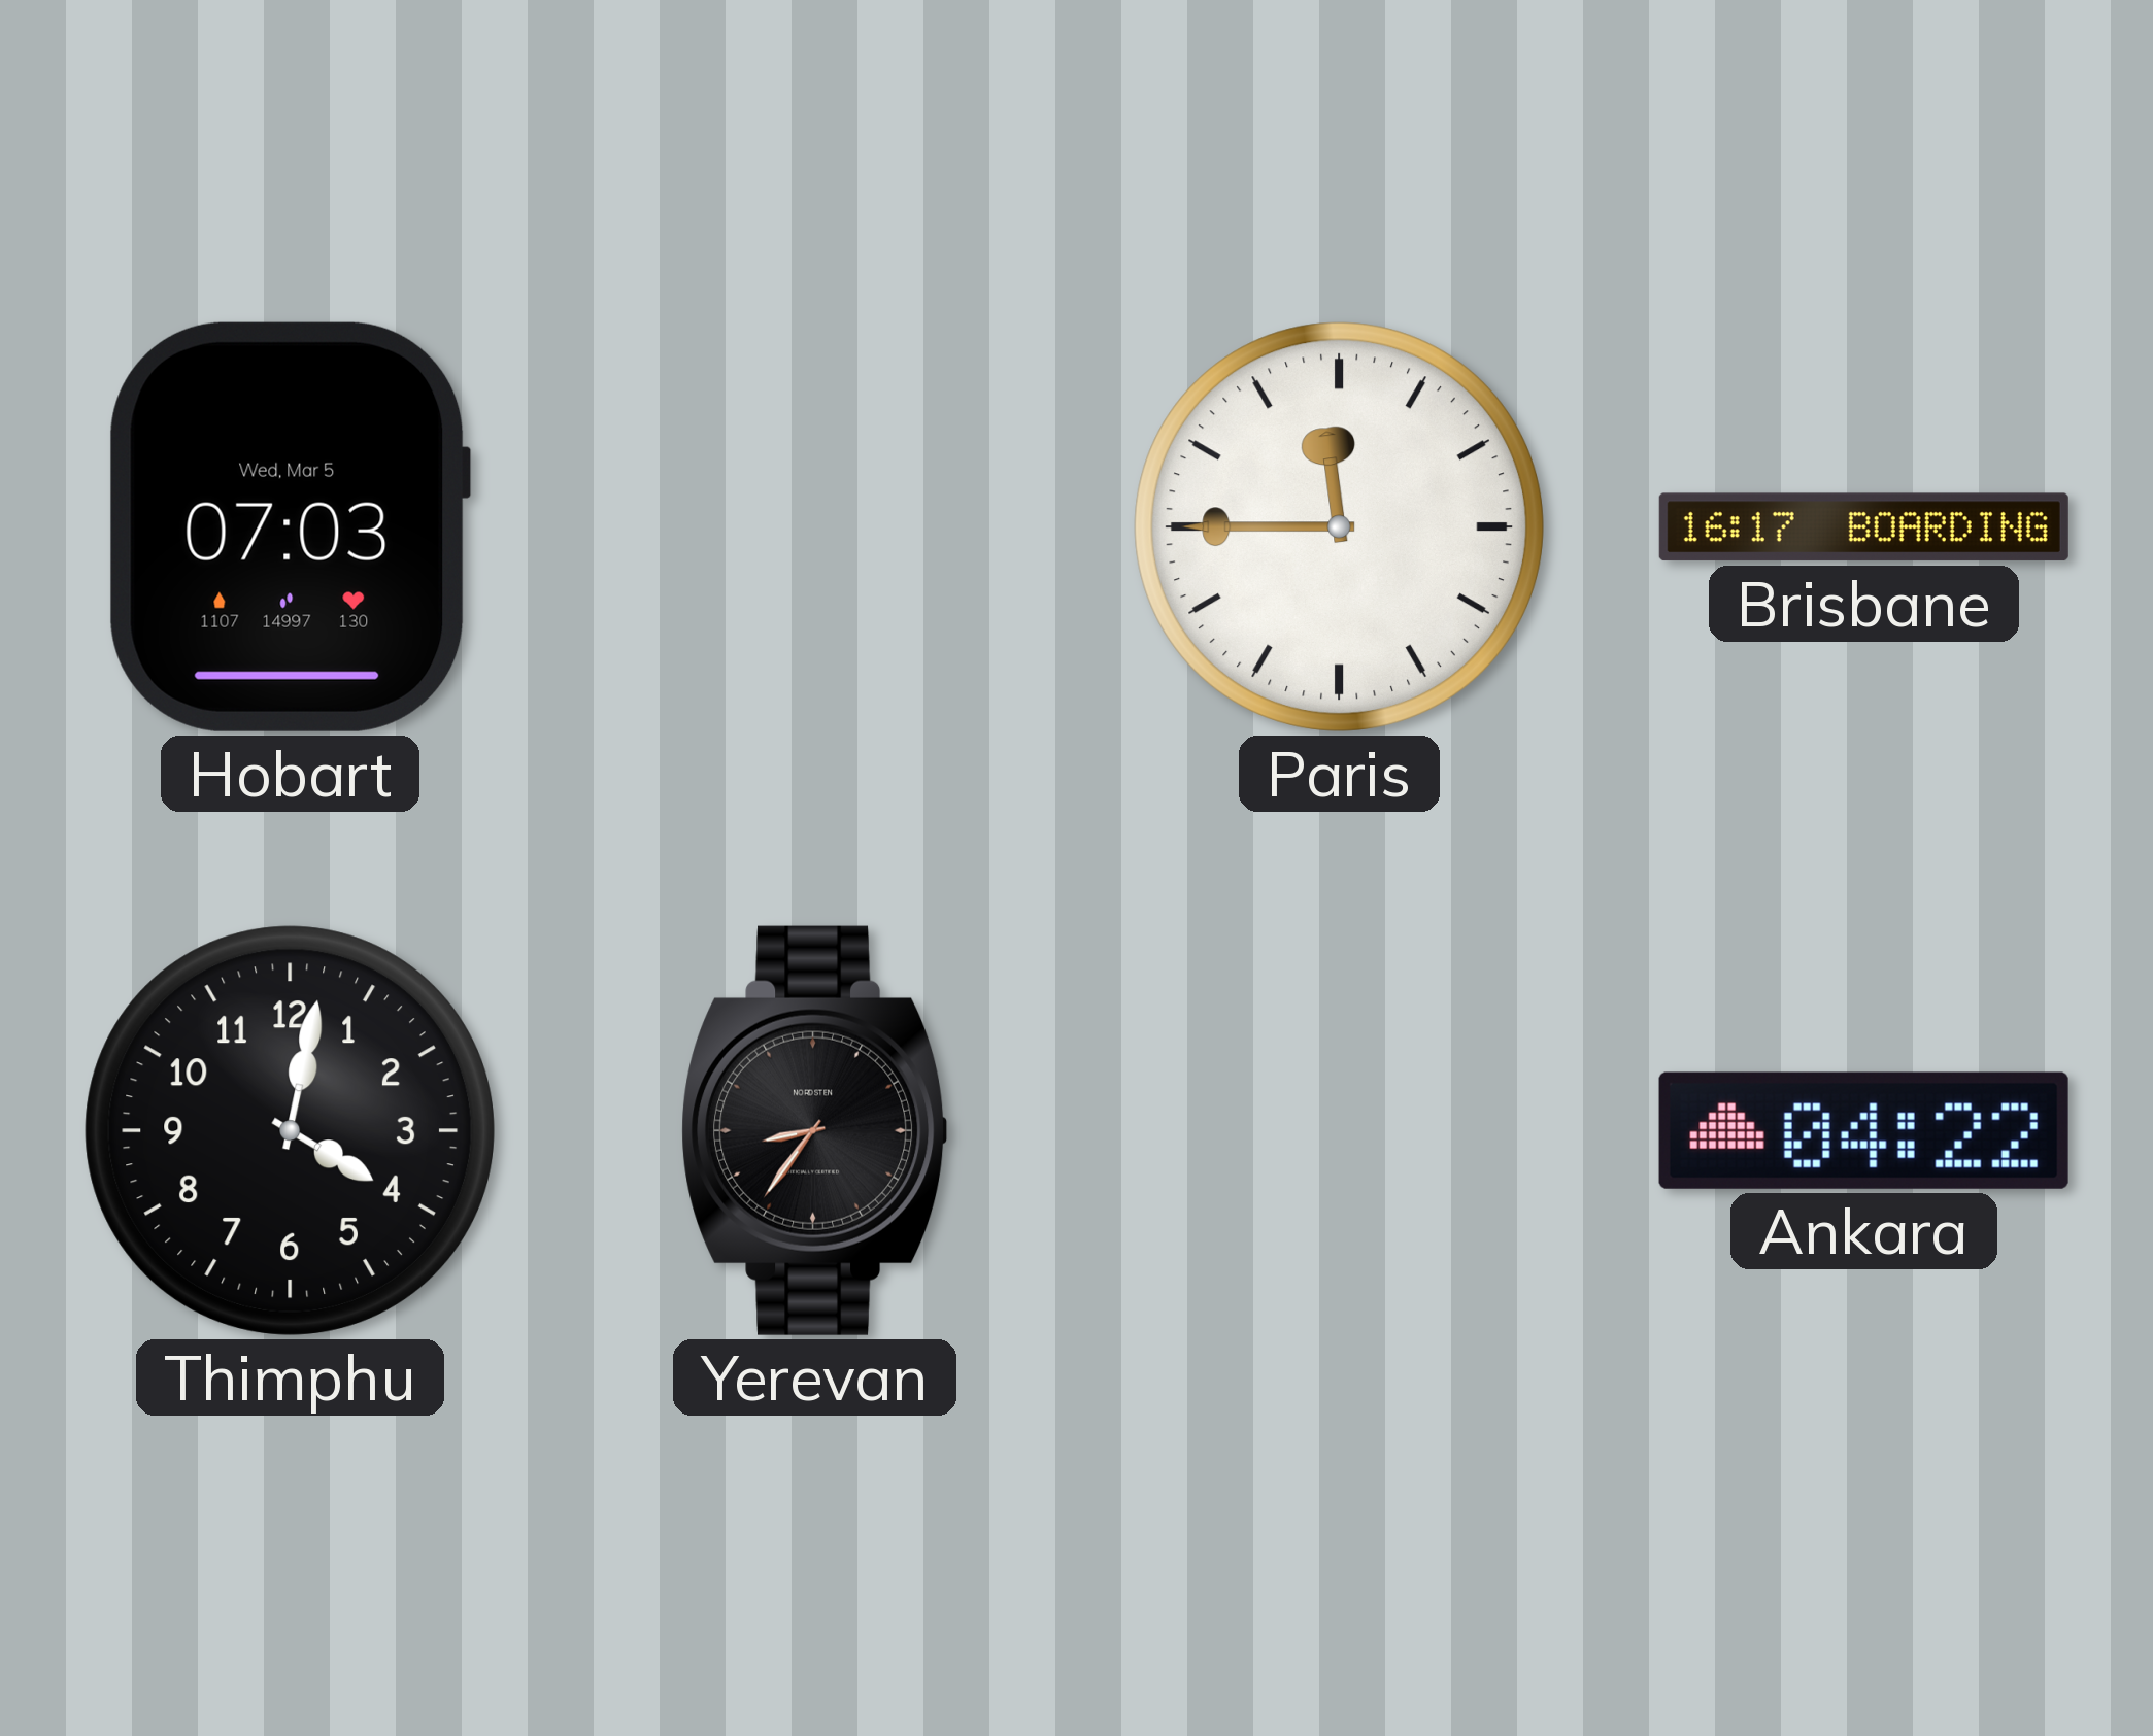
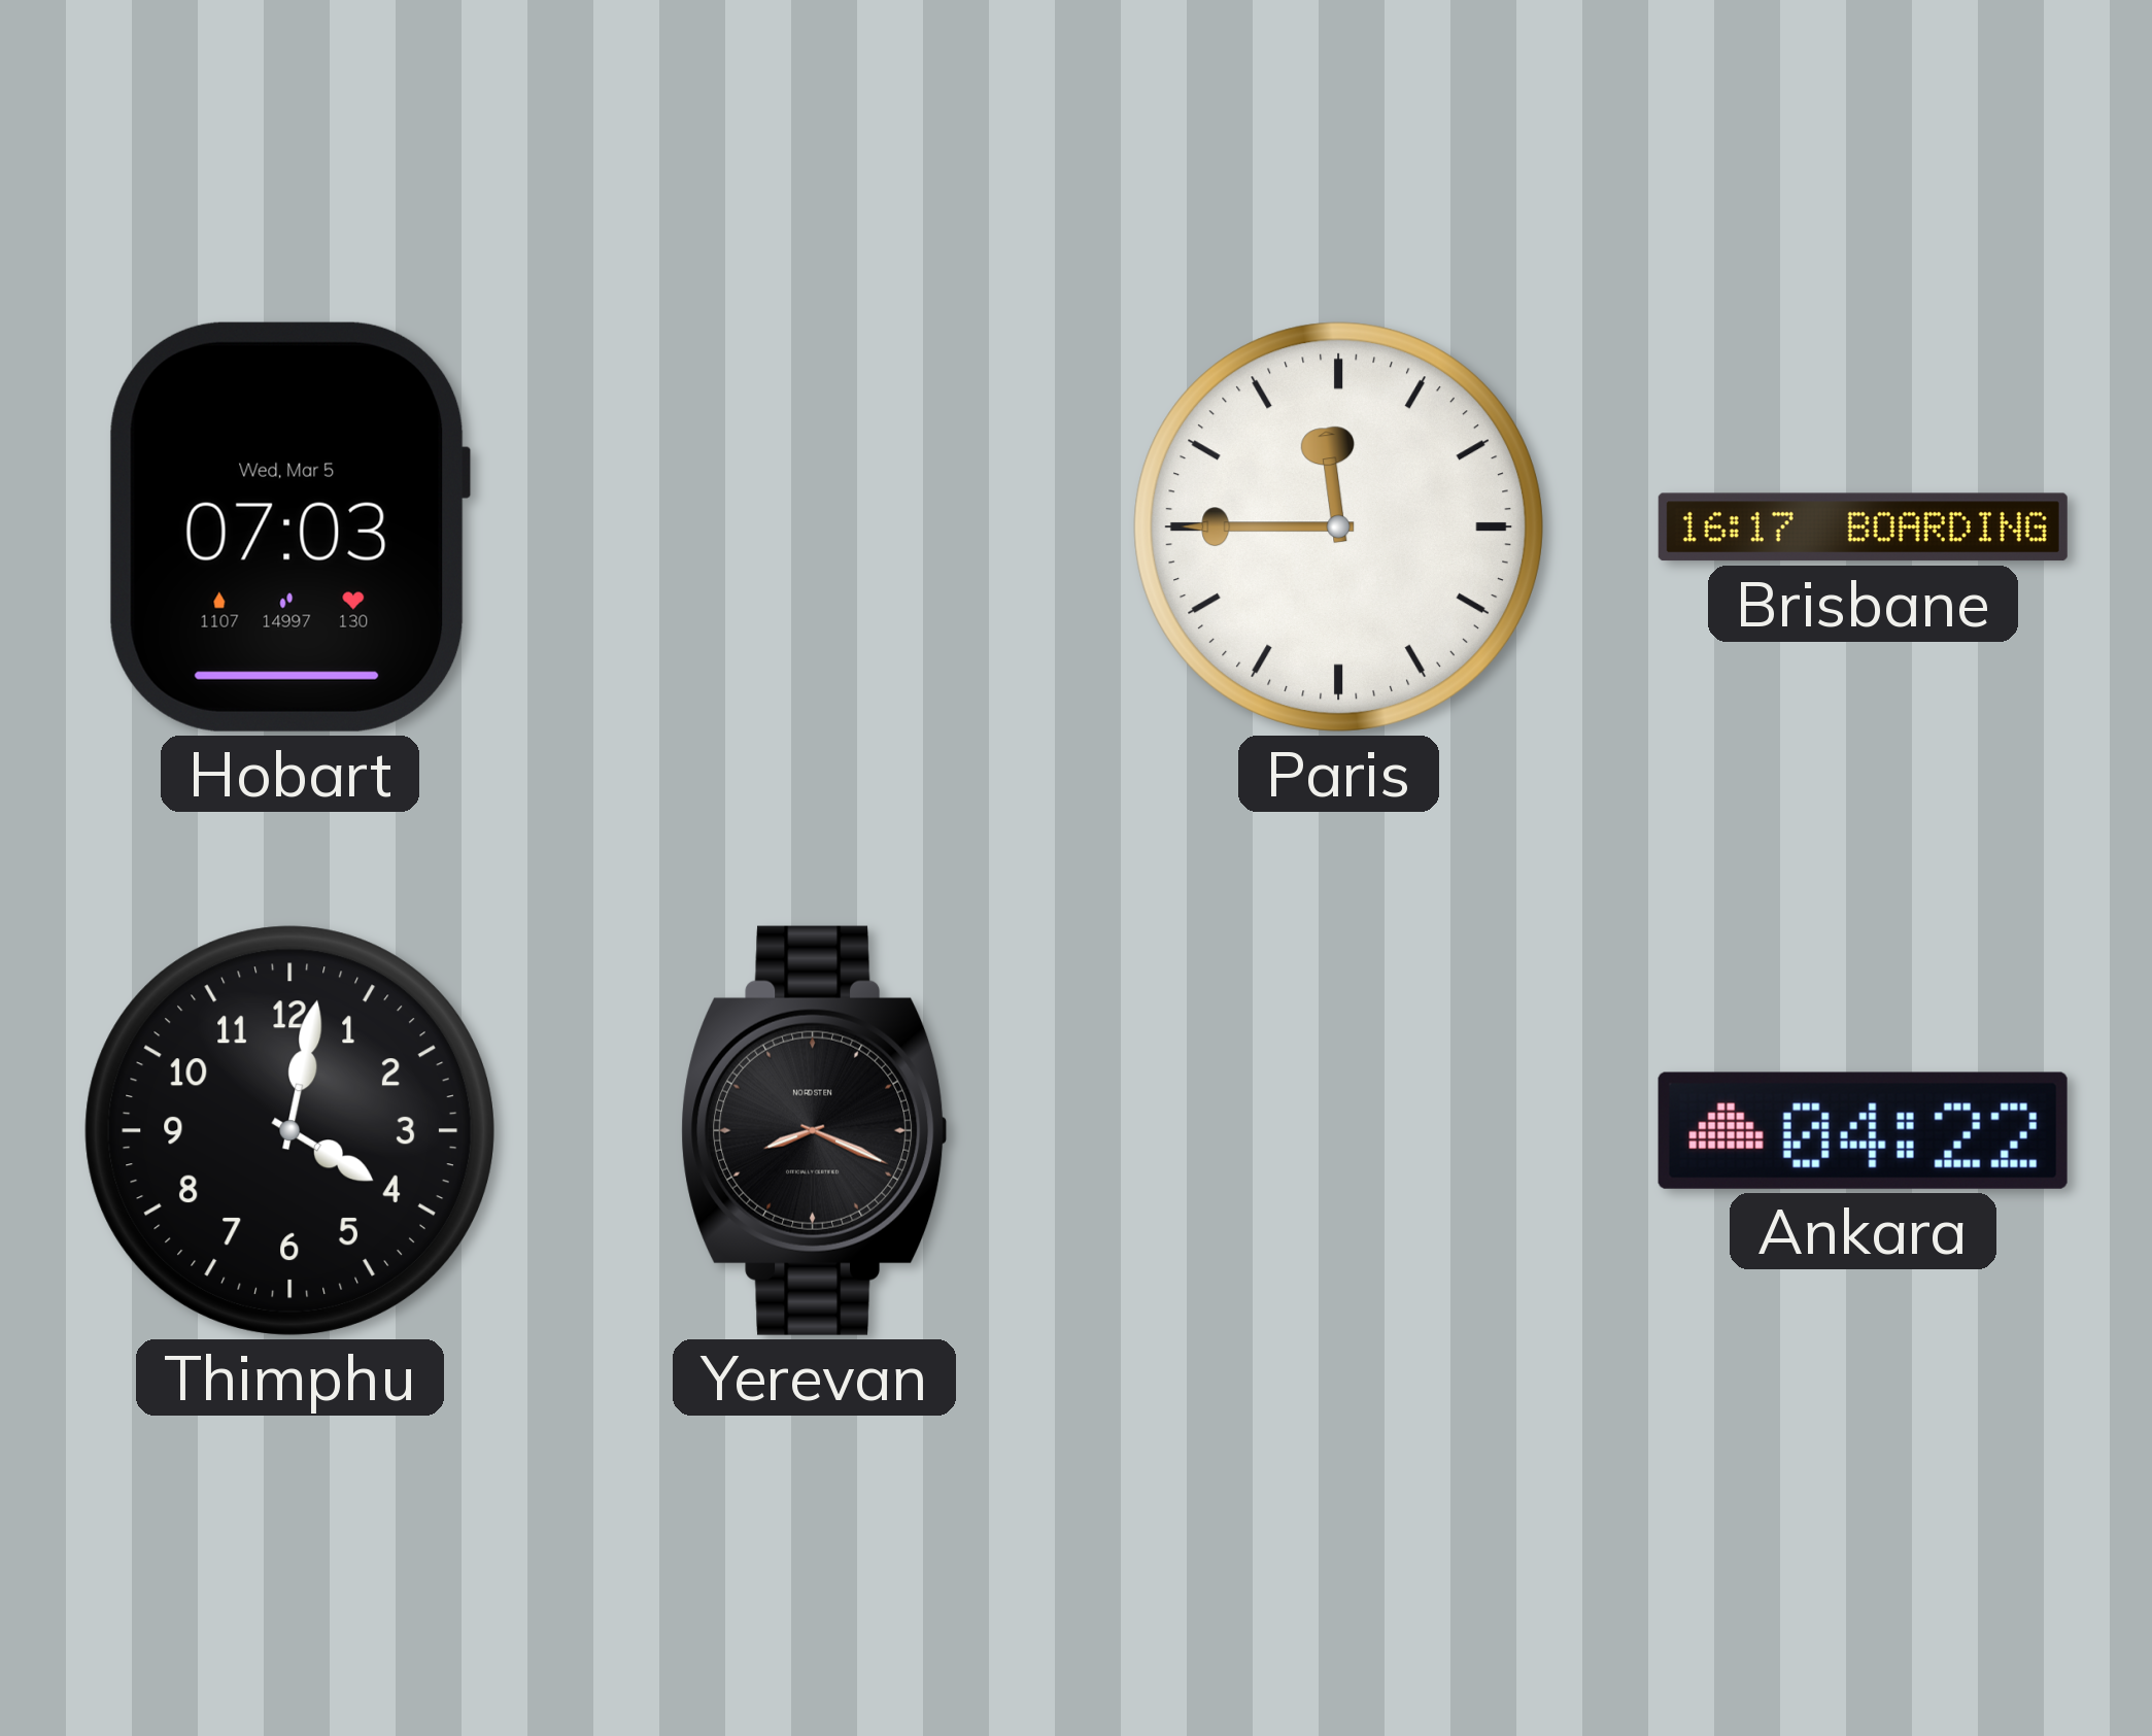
Yerevan: 8:36 -> 8:19 (815, 1130)
